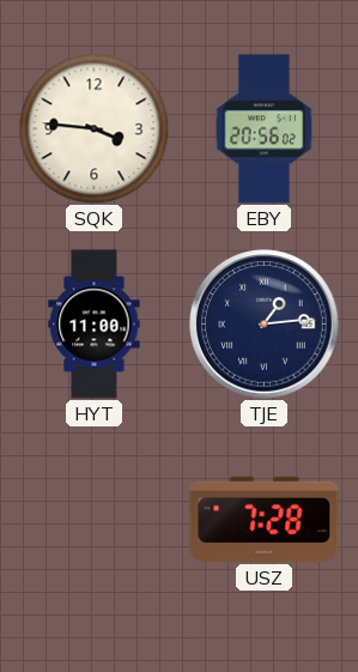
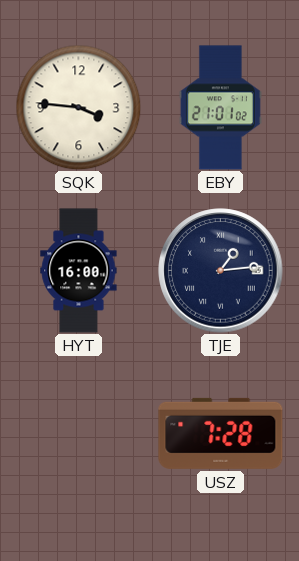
EBY: 20:56 -> 21:01 (220, 108)
HYT: 11:00 -> 16:00 (79, 271)
